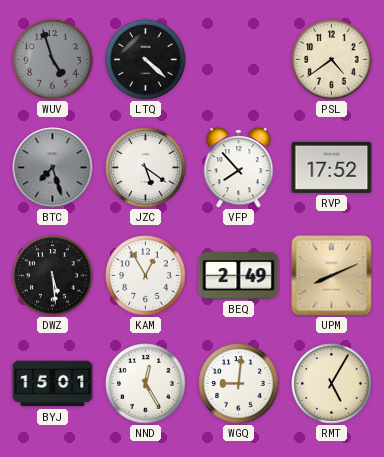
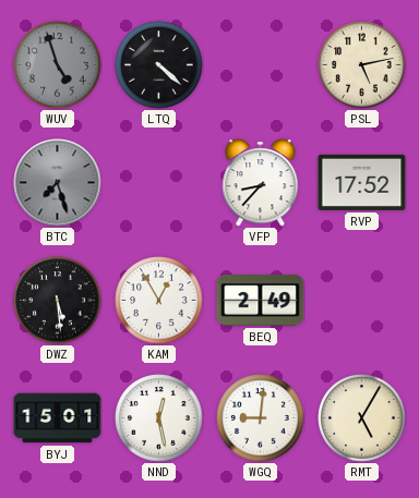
PSL: 4:39 -> 5:13 (362, 65)
JZC: 5:21 -> none (146, 168)
VFP: 7:53 -> 8:37 (261, 183)
UPM: 8:11 -> none (332, 276)
NND: 12:25 -> 12:28 (159, 418)
